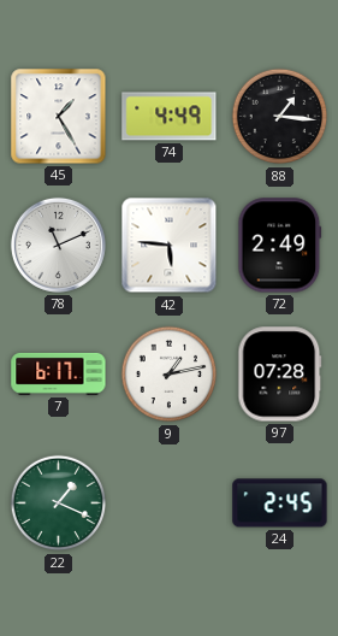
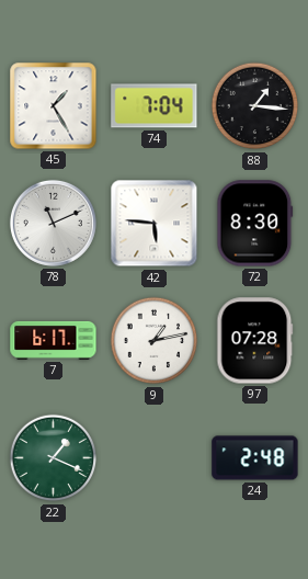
74: 4:49 -> 7:04 (155, 106)
72: 2:49 -> 8:30 (255, 224)
24: 2:45 -> 2:48 (255, 458)
